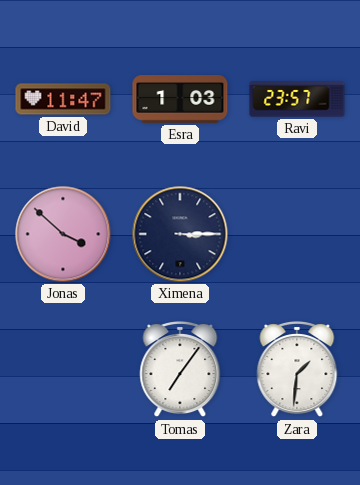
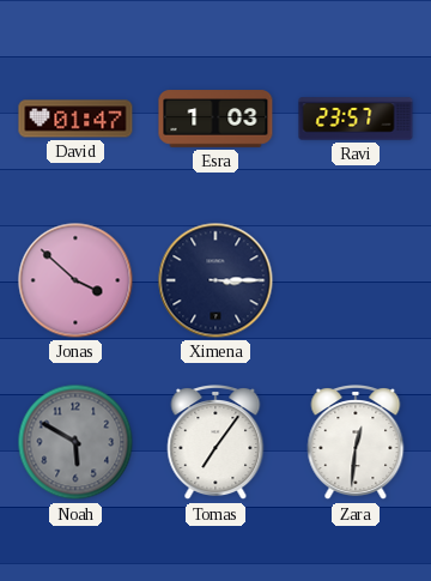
David: 11:47 -> 01:47 (75, 119)
Noah: none -> 5:50 (75, 442)
Zara: 1:31 -> 12:31 (356, 443)
